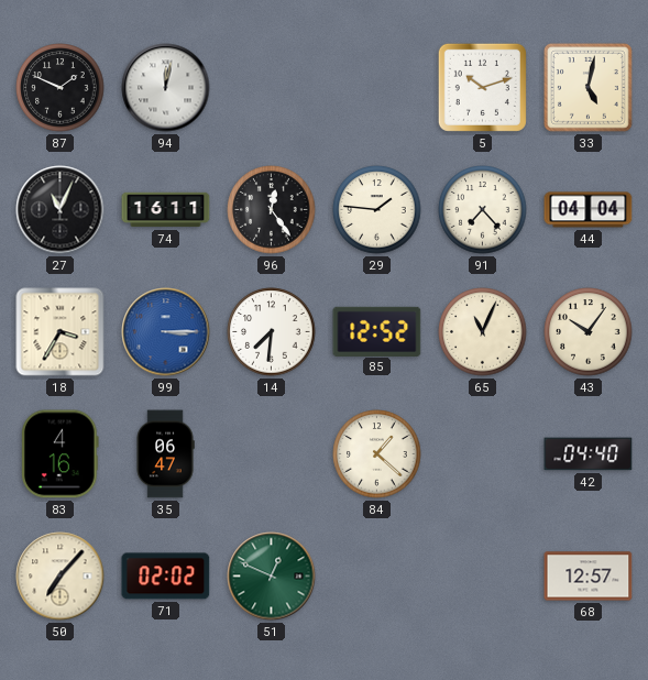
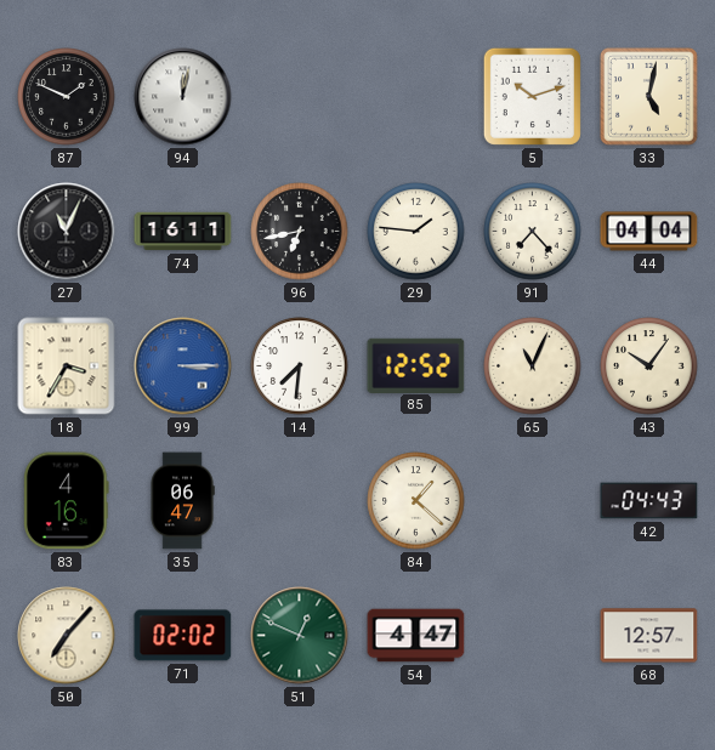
96: 12:24 -> 6:43 (300, 232)
42: 04:40 -> 04:43 (649, 501)
54: none -> 4:47 (416, 636)
